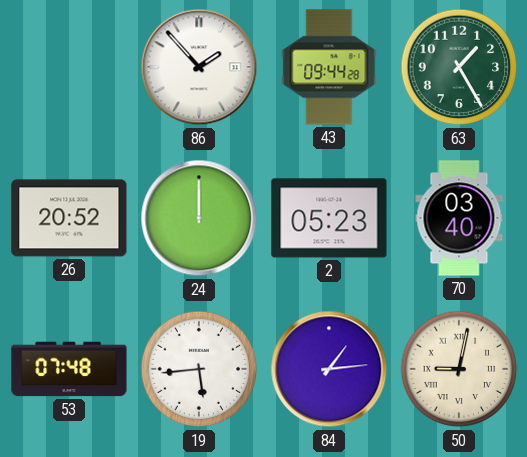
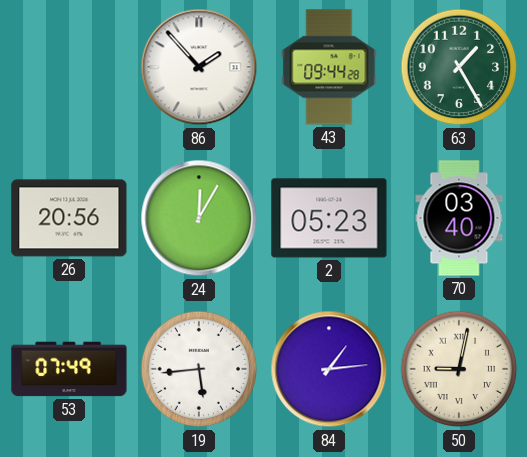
26: 20:52 -> 20:56 (69, 218)
24: 12:00 -> 12:05 (199, 218)
53: 07:48 -> 07:49 (69, 369)
